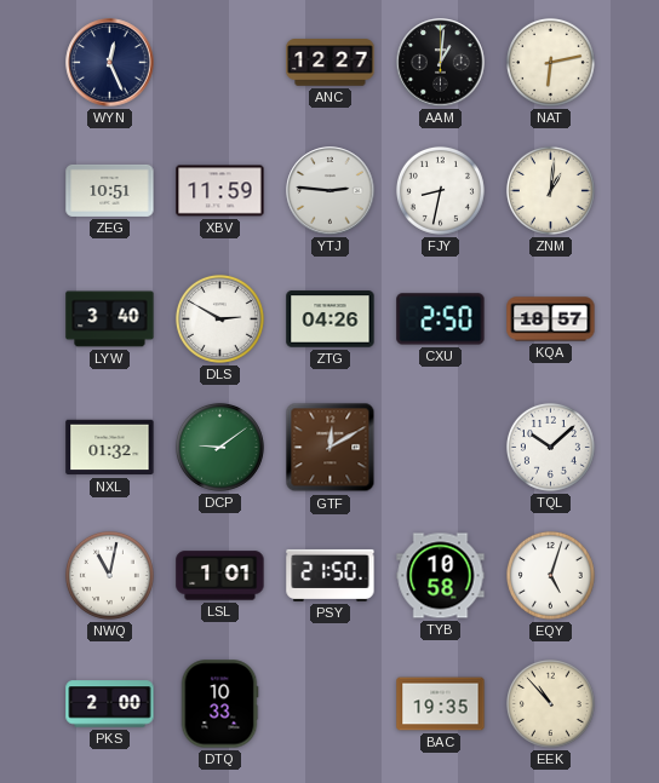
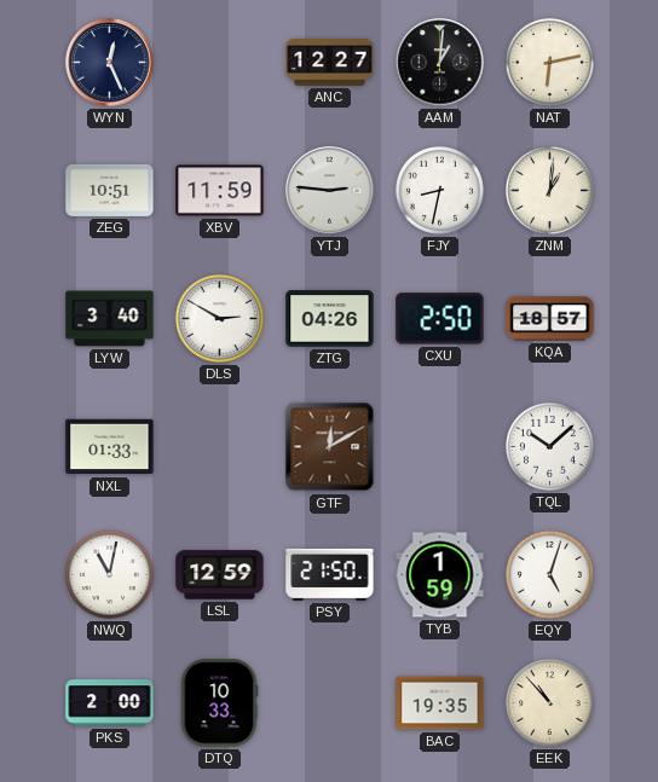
NXL: 01:32 -> 01:33 (110, 447)
DCP: 9:09 -> none (219, 447)
LSL: 1:01 -> 12:59 (220, 575)
TYB: 10:58 -> 1:59 (440, 575)
